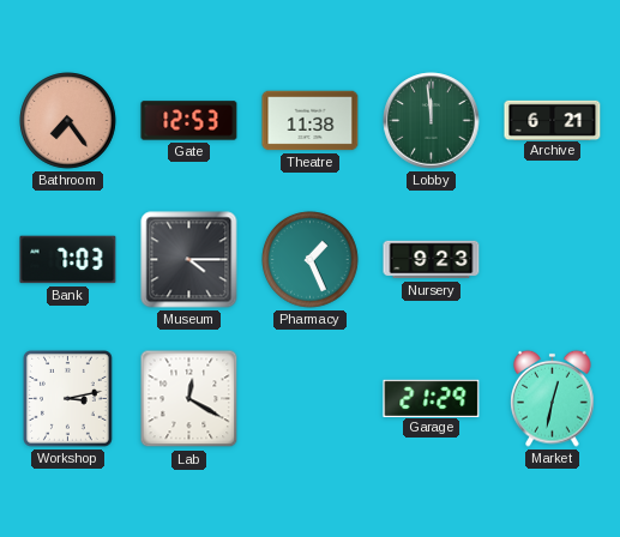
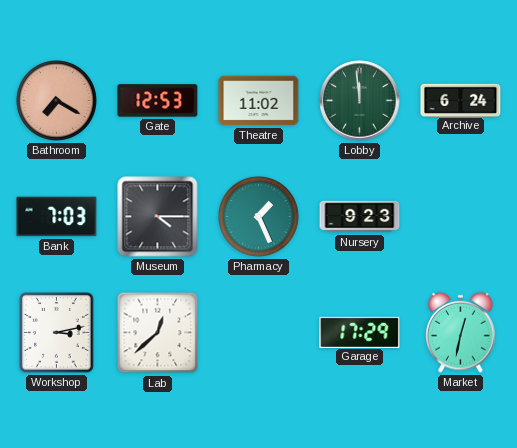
Bathroom: 7:24 -> 7:20 (57, 101)
Theatre: 11:38 -> 11:02 (259, 101)
Archive: 6:21 -> 6:24 (461, 100)
Lab: 12:20 -> 12:38 (158, 333)
Garage: 21:29 -> 17:29 (360, 332)
